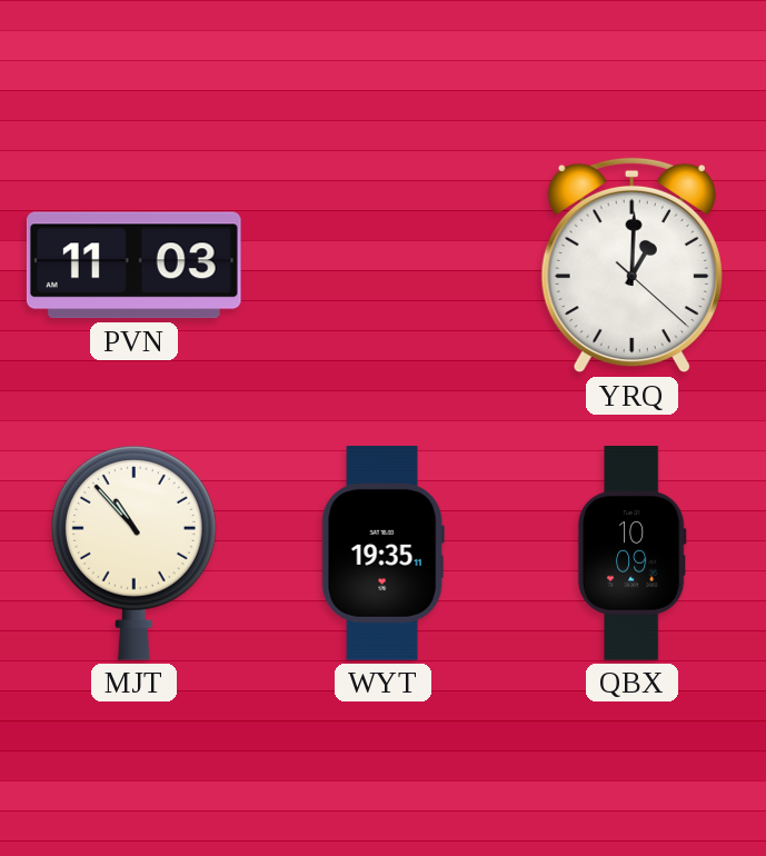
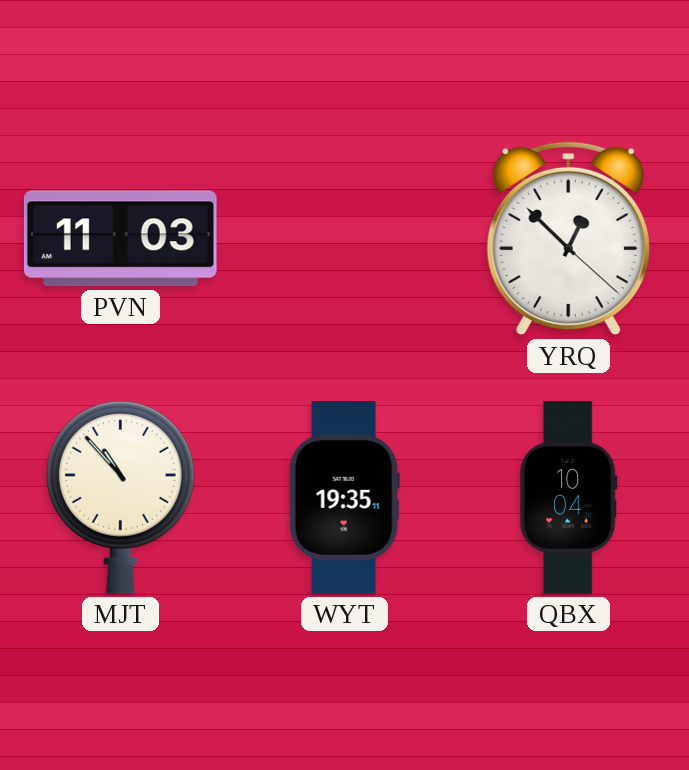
YRQ: 1:00 -> 12:52 (568, 239)
QBX: 10:09 -> 10:04 (568, 498)
